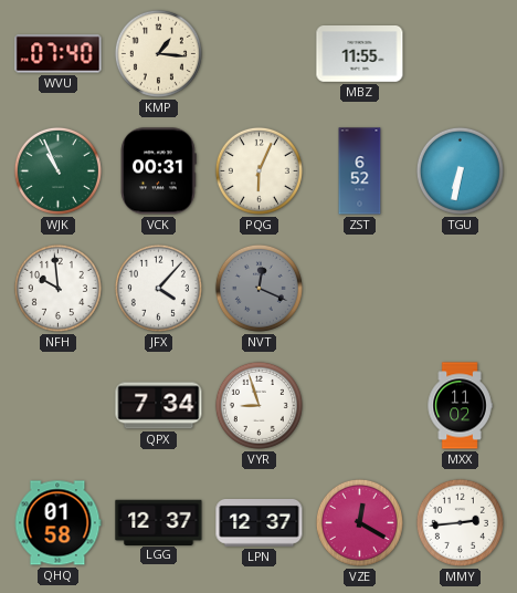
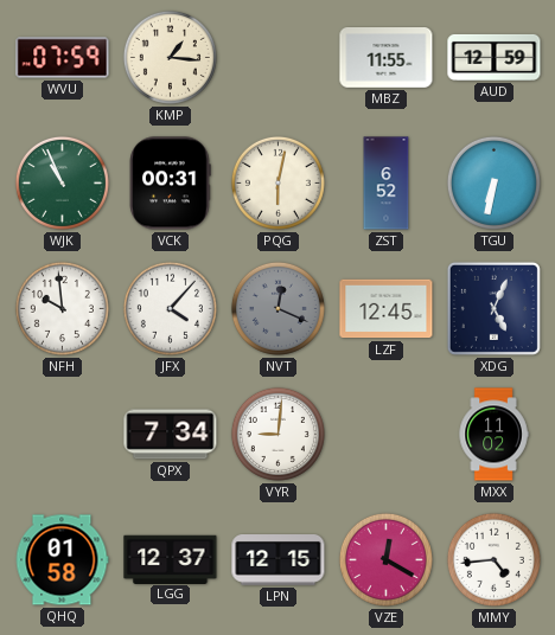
WVU: 07:40 -> 07:59 (63, 58)
AUD: none -> 12:59 (495, 57)
PQG: 6:04 -> 6:02 (277, 182)
LZF: none -> 12:45 (387, 309)
XDG: none -> 5:04 (493, 308)
VYR: 8:57 -> 9:01 (277, 434)
LPN: 12:37 -> 12:15 (279, 560)
MMY: 2:44 -> 4:44 (493, 559)
